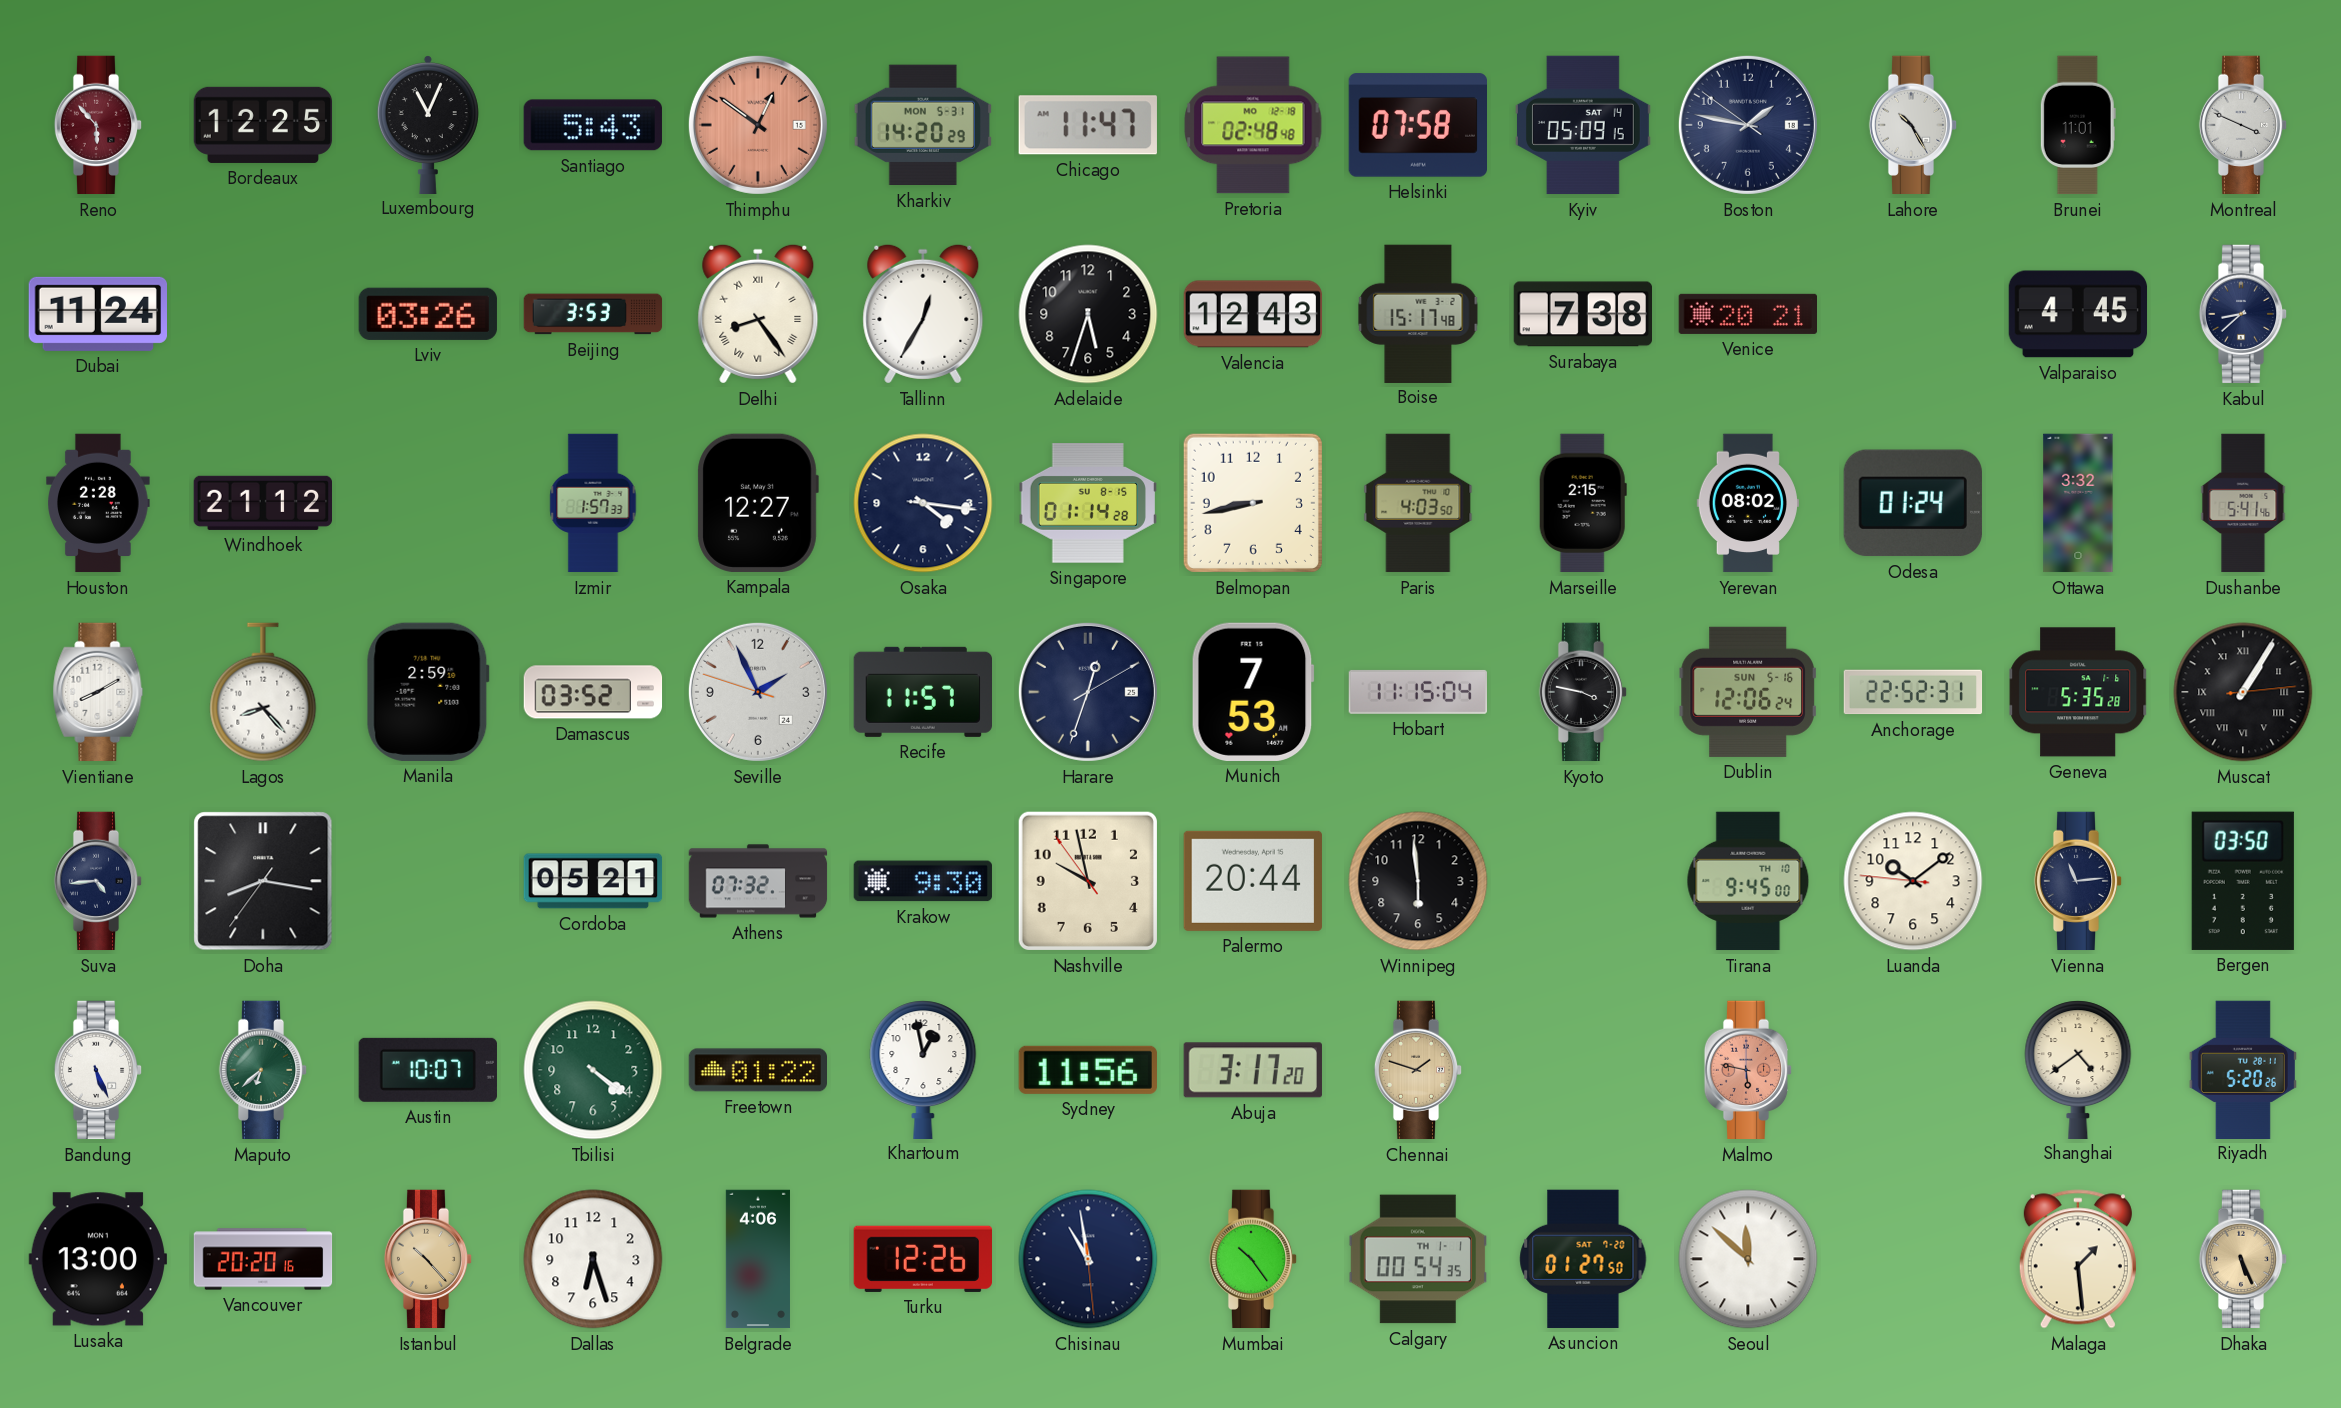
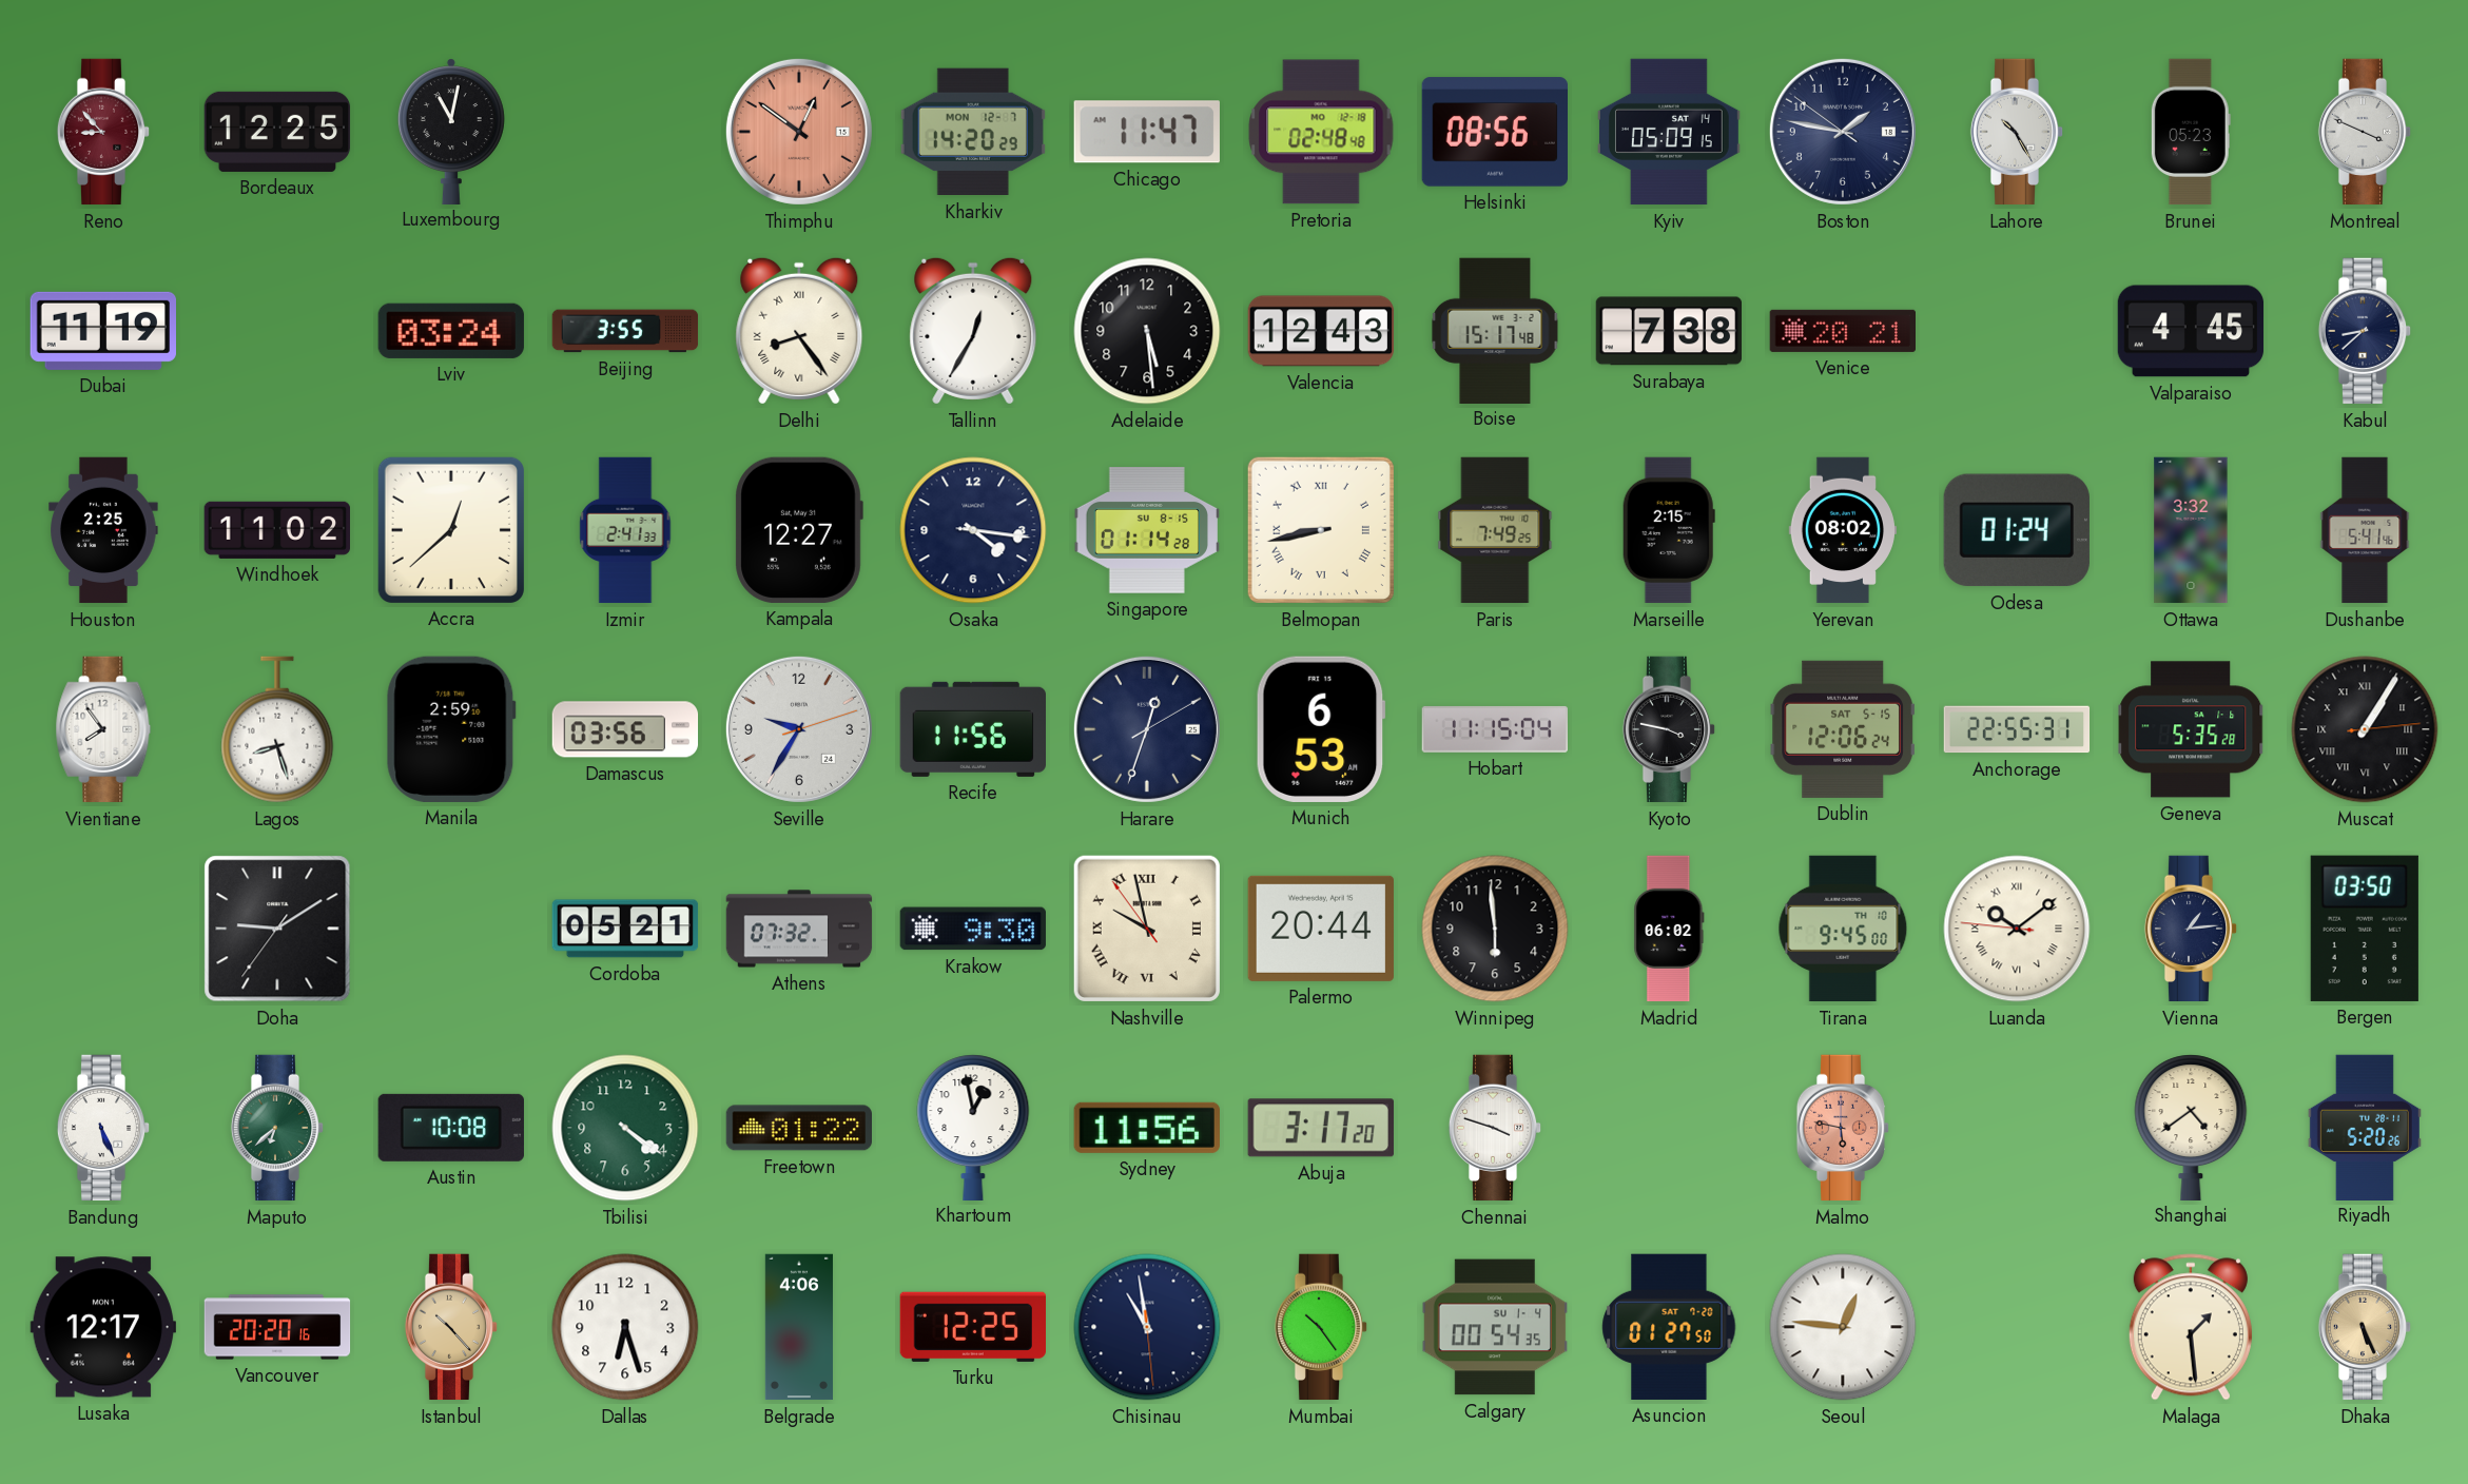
Reno: 5:53 -> 8:53 (103, 132)
Luxembourg: 11:04 -> 11:02 (451, 131)
Santiago: 5:43 -> none (593, 125)
Kharkiv date: MON 5-31 -> MON 12-7 (973, 132)
Helsinki: 07:58 -> 08:56 (1494, 132)
Brunei: 11:01 -> 05:23 (2191, 132)
Dubai: 11:24 -> 11:19 (102, 331)
Lviv: 03:26 -> 03:24 (451, 331)
Beijing: 3:53 -> 3:55 (625, 331)
Adelaide: 5:33 -> 5:29 (1147, 331)
Houston: 2:28 -> 2:25 (103, 530)
Windhoek: 21:12 -> 11:02 (276, 530)
Accra: none -> 12:38 (451, 530)
Izmir: 1:57 -> 2:41 (625, 530)
Belmopan numerals: Arabic -> Roman (1321, 530)
Paris: 4:03 -> 7:49 (1495, 530)
Vientiane: 8:10 -> 7:54 (103, 729)
Lagos: 8:23 -> 8:27 (277, 729)
Damascus: 03:52 -> 03:56 (625, 729)
Seville: 1:55 -> 9:35 (799, 729)
Recife: 11:57 -> 11:56 (972, 729)
Munich: 7:53 -> 6:53 (1321, 729)
Dublin date: SUN 5-16 -> SAT 5-15 (1843, 729)
Anchorage: 22:52 -> 22:55 (2017, 729)
Suva: 4:44 -> none (98, 881)
Doha: 8:16 -> 9:09 (277, 929)
Nashville numerals: Arabic -> Roman (1147, 929)
Madrid: none -> 06:02 (1669, 929)
Luanda numerals: Arabic -> Roman (2017, 929)
Vienna: 11:14 -> 1:14 (2191, 929)
Austin: 10:07 -> 10:08 (451, 1128)
Chennai: 1:48 -> 3:48 (1495, 1128)
Chennai dial: champagne -> white (1495, 1128)
Lusaka: 13:00 -> 12:17 (102, 1327)
Turku: 12:26 -> 12:25 (972, 1327)
Calgary date: TH 1-1 -> SU 1-4 (1495, 1327)
Seoul: 11:52 -> 12:46 (1843, 1327)
